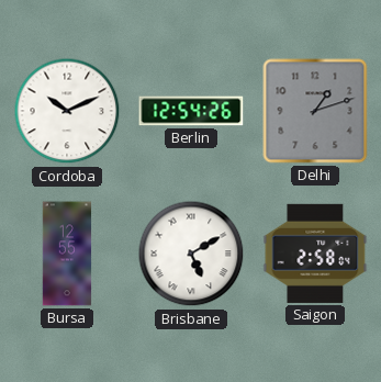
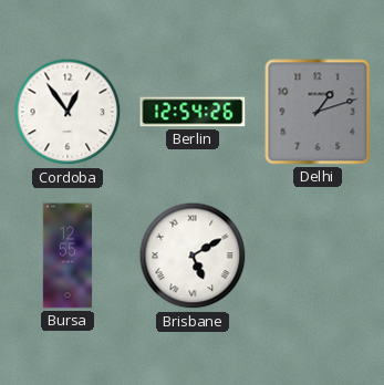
Cordoba: 10:11 -> 12:54 (68, 112)
Saigon: 2:58 -> none (315, 254)
